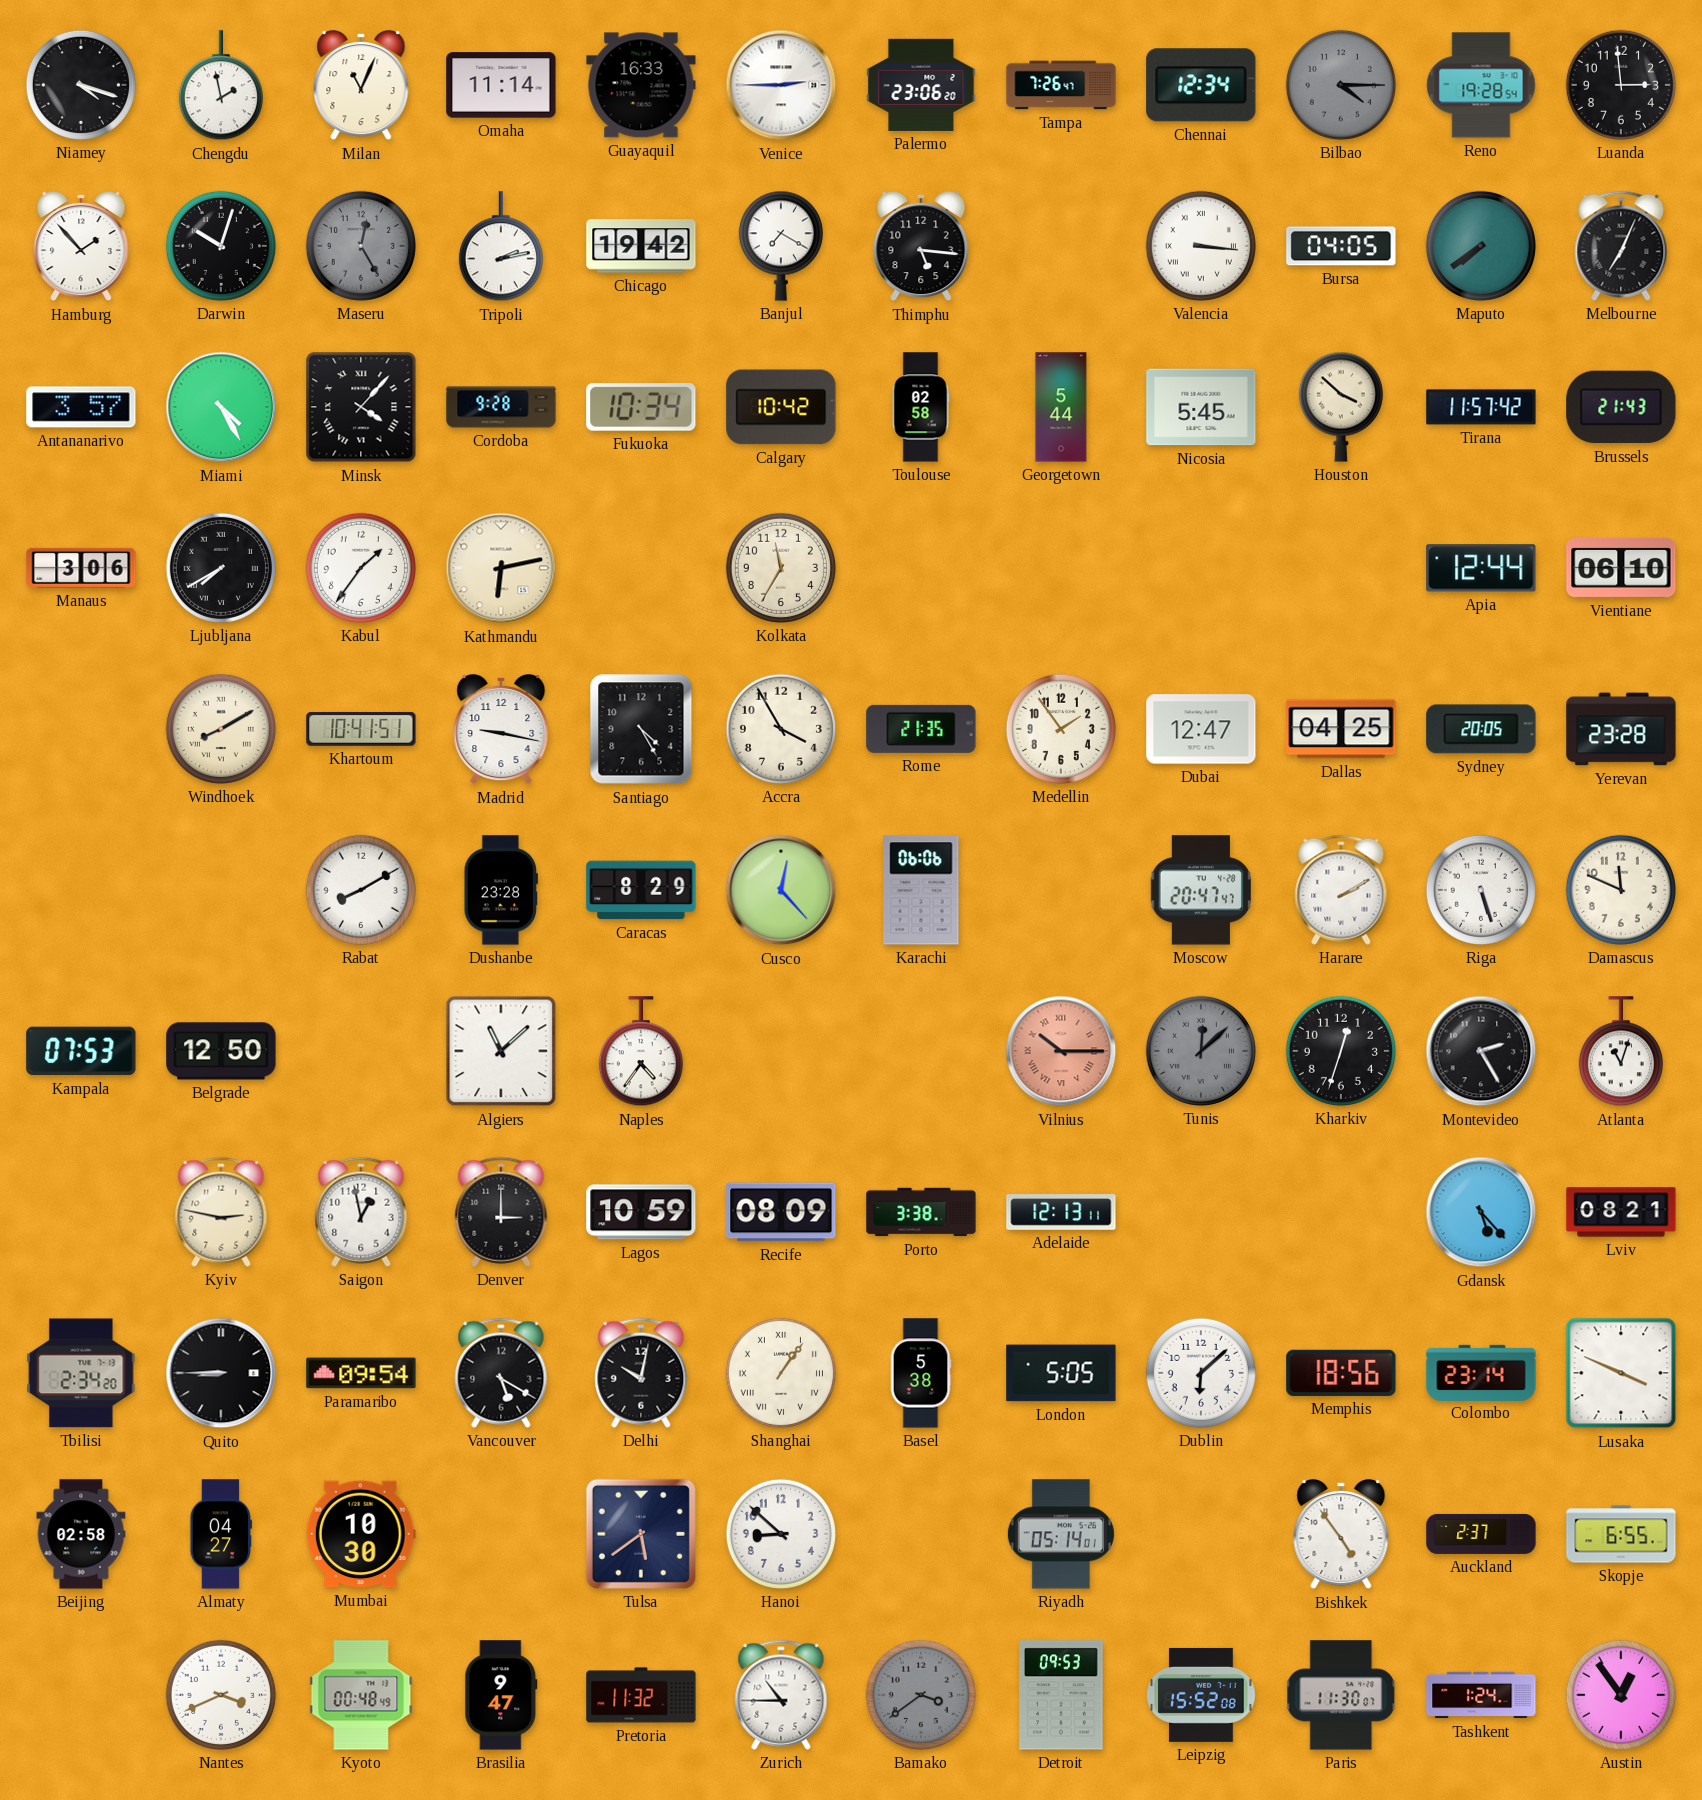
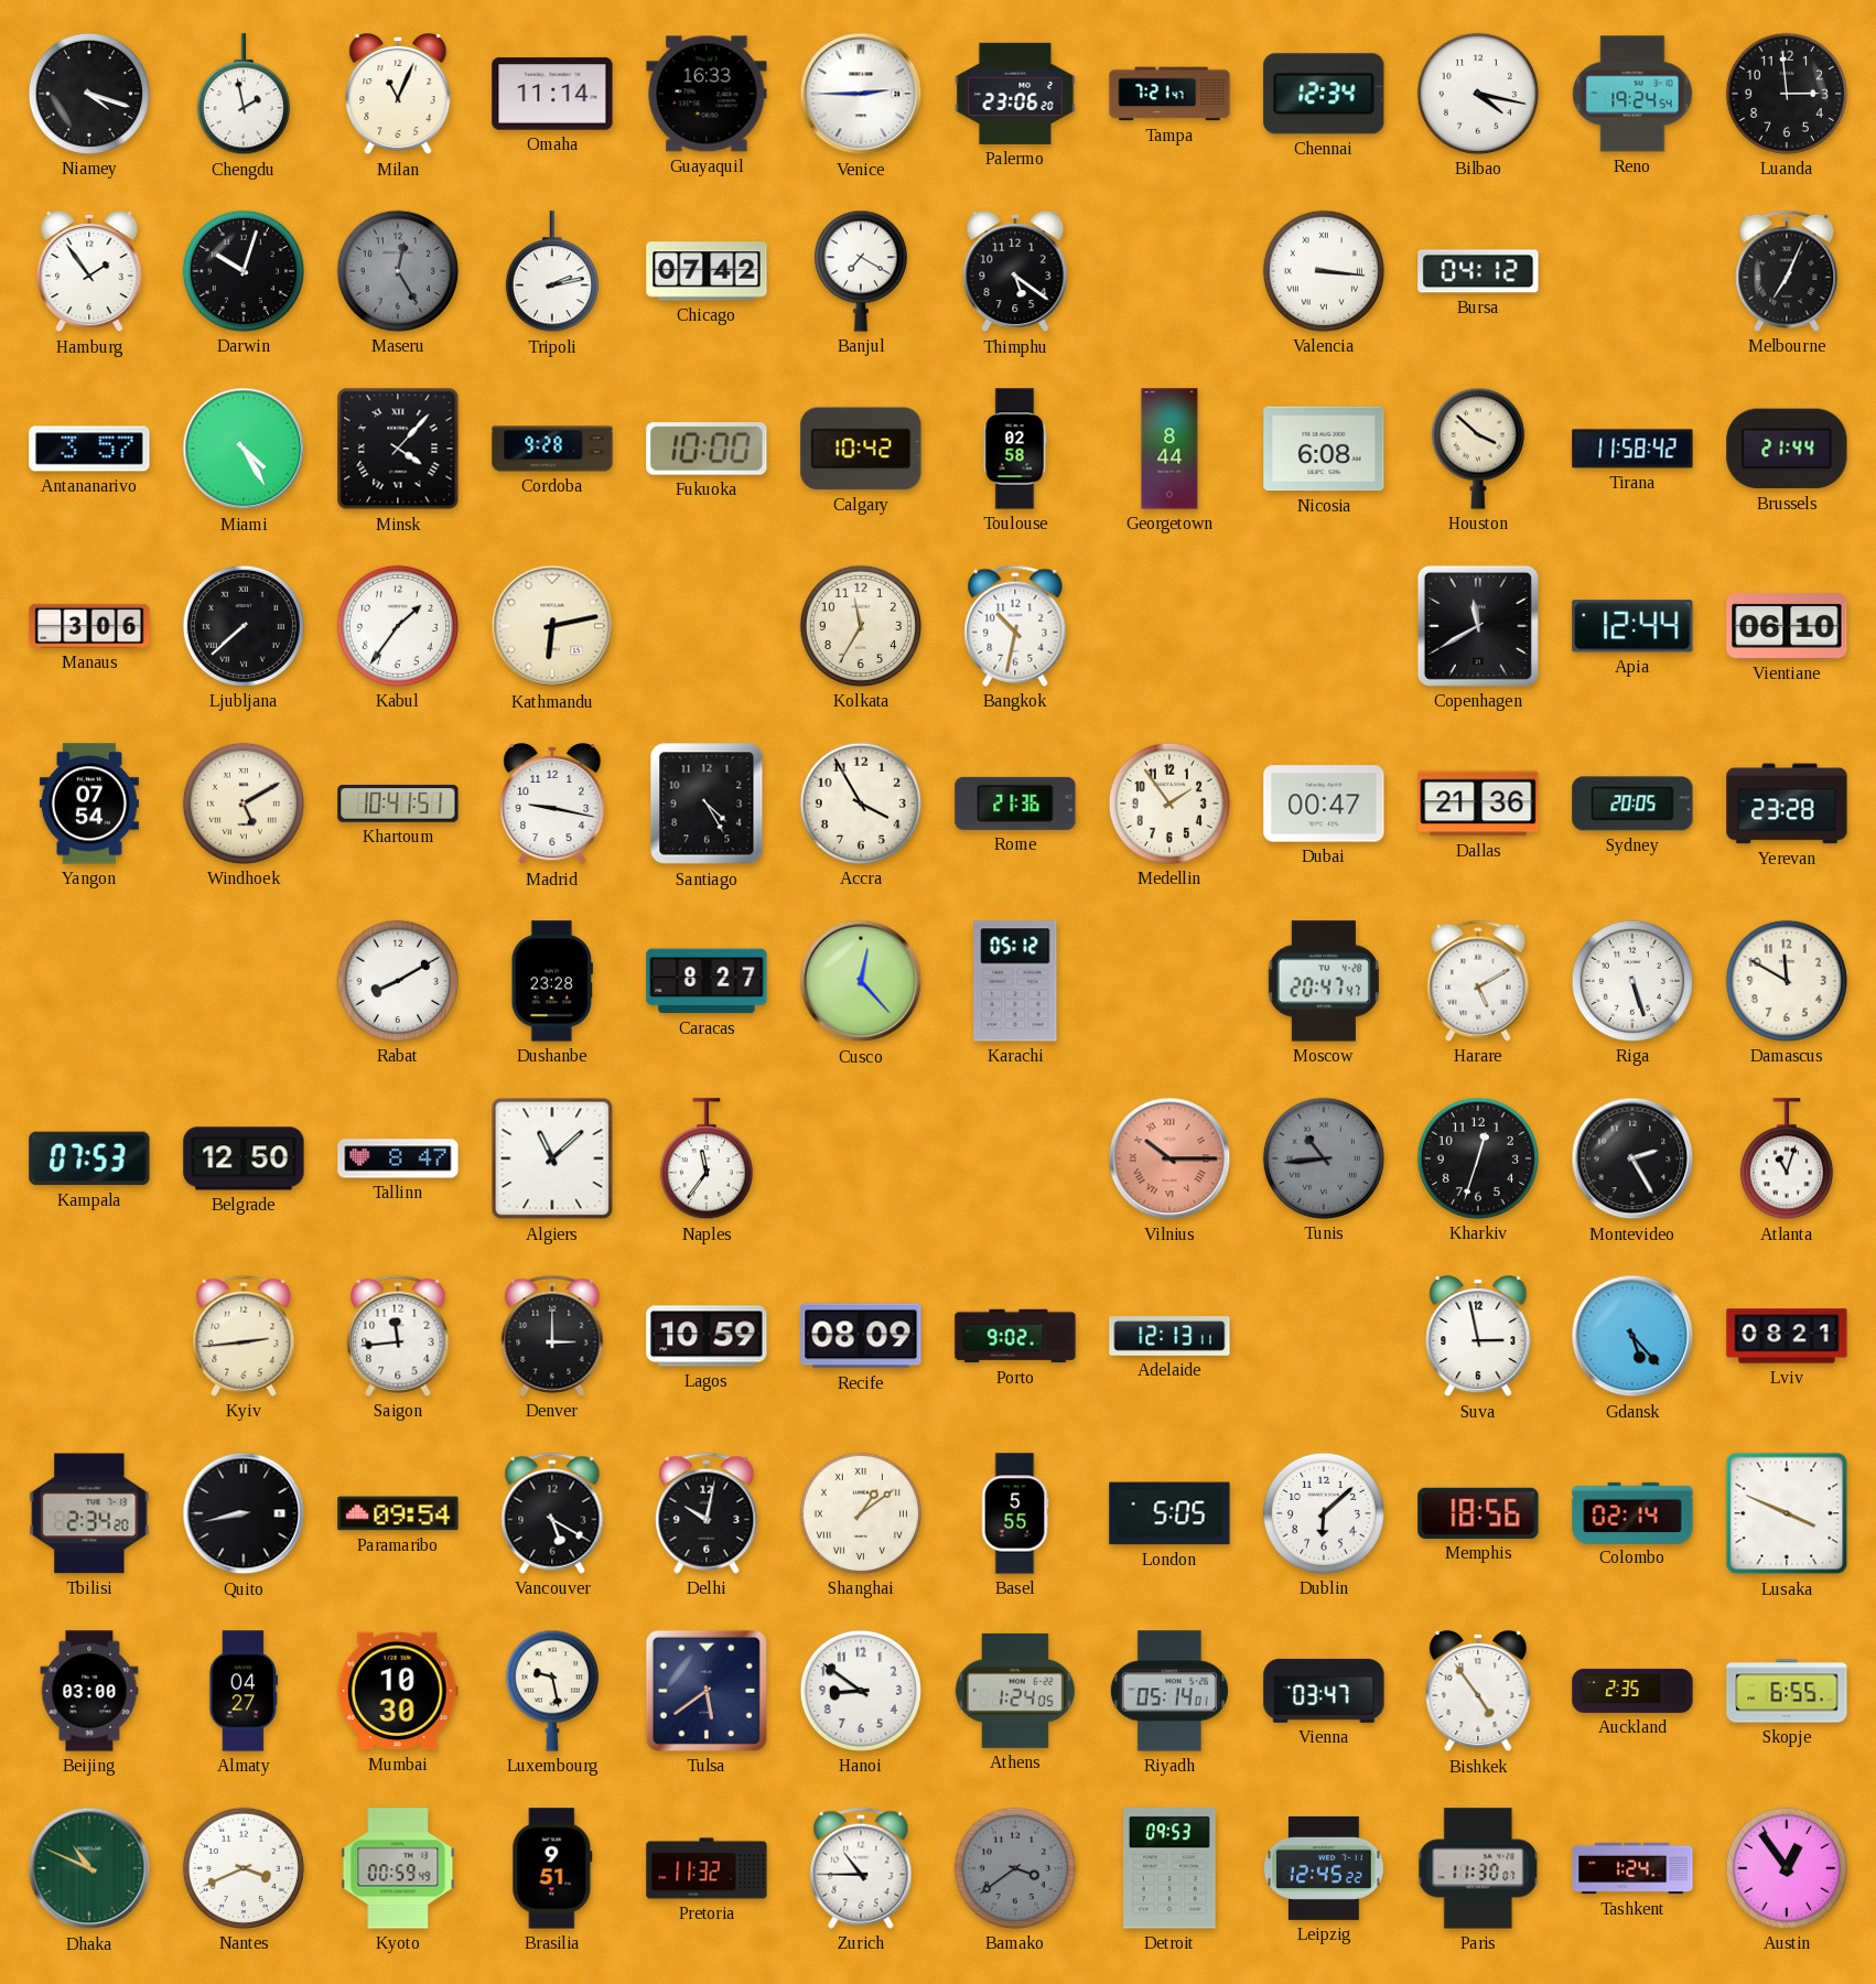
Tampa: 7:26 -> 7:21 (1169, 94)
Bilbao: 4:15 -> 4:17 (1478, 94)
Bilbao dial: grey -> white (1478, 94)
Reno: 19:28 -> 19:24 (1632, 94)
Hamburg: 1:53 -> 1:54 (89, 271)
Chicago: 19:42 -> 07:42 (707, 271)
Thimphu: 5:16 -> 5:21 (1015, 271)
Bursa: 04:05 -> 04:12 (1478, 271)
Maputo: 7:39 -> none (1481, 246)
Fukuoka: 10:34 -> 10:00 (707, 450)
Georgetown: 5:44 -> 8:44 (1169, 449)
Nicosia: 5:45 -> 6:08 (1324, 449)
Tirana: 11:57 -> 11:58 (1632, 449)
Brussels: 21:43 -> 21:44 (1787, 449)
Ljubljana: 7:40 -> 7:38 (244, 626)
Bangkok: none -> 10:32 (1015, 626)
Copenhagen: none -> 11:40 (1478, 626)
Yangon: none -> 07:54 (89, 804)
Windhoek: 8:10 -> 5:10 (244, 804)
Rome: 21:35 -> 21:36 (1015, 804)
Dubai: 12:47 -> 00:47 (1324, 804)
Dallas: 04:25 -> 21:36 (1478, 804)
Caracas: 8:29 -> 8:27 (707, 981)
Karachi: 06:06 -> 05:12 (1015, 981)
Harare: 2:10 -> 5:10 (1478, 981)
Damascus: 11:49 -> 11:50 (1787, 981)
Tallinn: none -> 8:47 (398, 1158)
Naples: 4:36 -> 11:36 (707, 1160)
Tunis: 12:08 -> 10:44 (1324, 1158)
Kyiv: 2:47 -> 2:44 (244, 1336)
Saigon: 12:58 -> 11:44 (398, 1336)
Porto: 3:38 -> 9:02 (1015, 1336)
Suva: none -> 2:58 (1478, 1336)
Quito: 8:45 -> 8:43 (244, 1513)
Shanghai: 1:06 -> 1:09 (861, 1513)
Basel: 5:38 -> 5:55 (1015, 1513)
Colombo: 23:14 -> 02:14 (1632, 1512)
Beijing: 02:58 -> 03:00 (89, 1691)
Luxembourg: none -> 9:28 (552, 1691)
Hanoi: 8:52 -> 8:51 (861, 1691)
Athens: none -> 1:24 (1015, 1691)
Vienna: none -> 03:47 (1324, 1691)
Auckland: 2:37 -> 2:35 (1632, 1691)
Dhaka: none -> 10:49 (89, 1868)
Kyoto: 00:48 -> 00:59 (398, 1868)
Brasilia: 9:47 -> 9:51 (552, 1868)
Leipzig: 15:52 -> 12:45 (1324, 1868)
